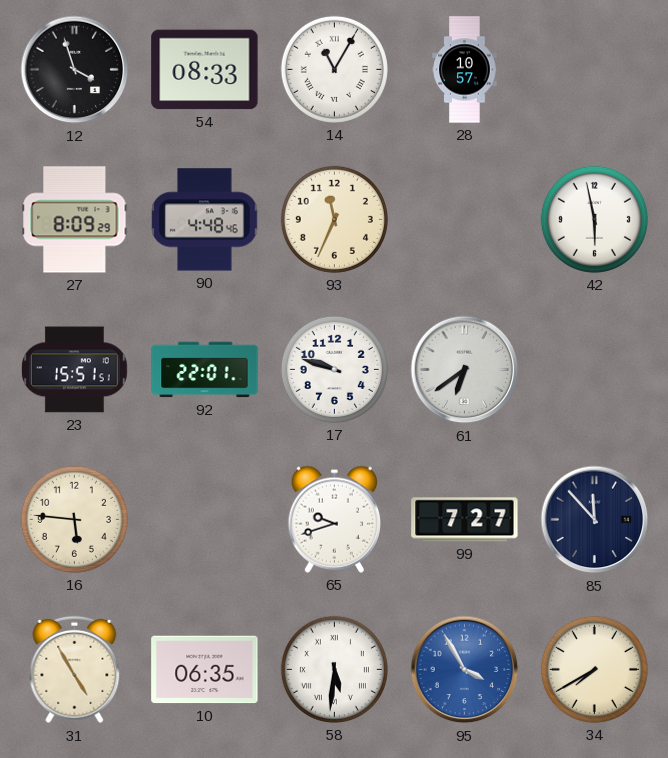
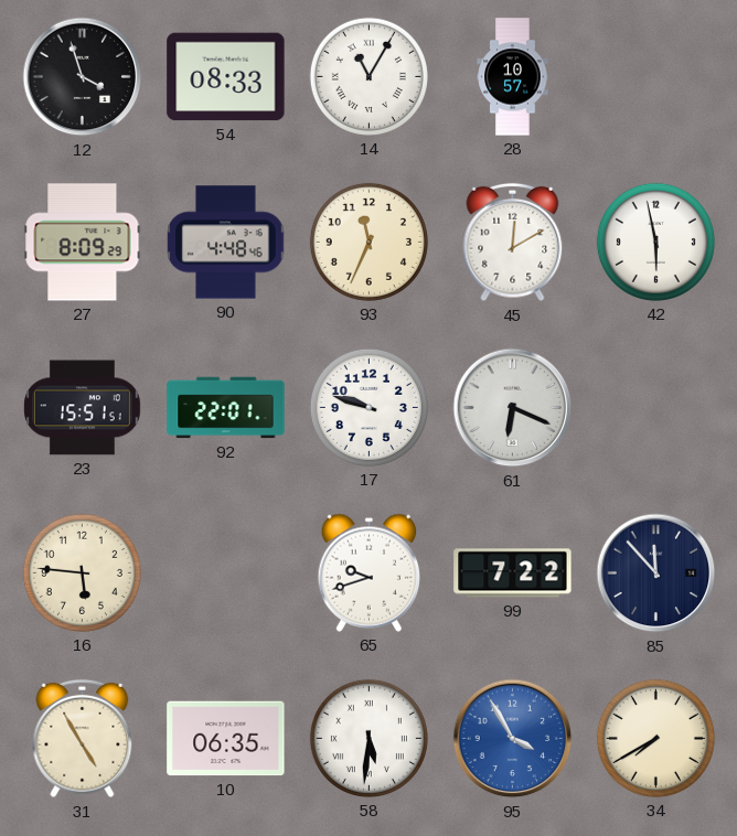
45: none -> 12:10 (513, 243)
61: 6:39 -> 6:19 (513, 408)
99: 7:27 -> 7:22 (513, 574)
